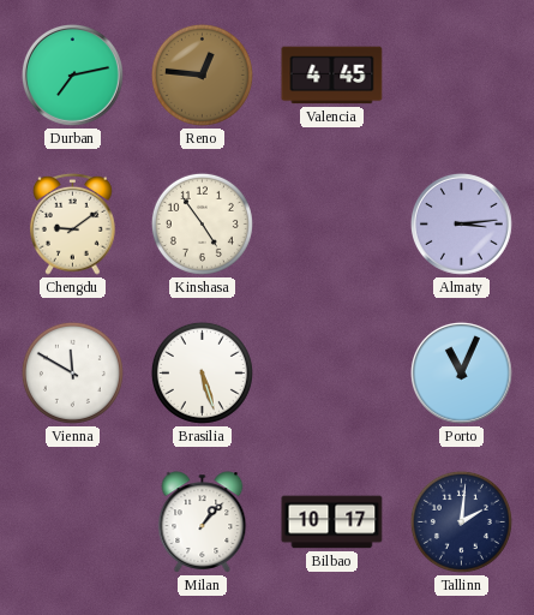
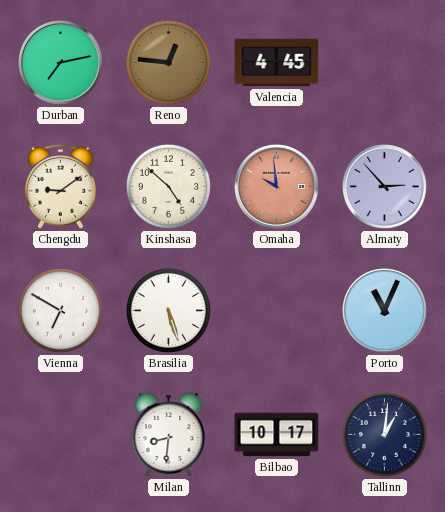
Kinshasa: 4:54 -> 4:52 (168, 186)
Omaha: none -> 9:59 (276, 186)
Almaty: 3:14 -> 2:53 (384, 186)
Vienna: 11:50 -> 6:50 (60, 310)
Milan: 1:07 -> 8:31 (169, 435)
Tallinn: 2:01 -> 1:01 (384, 434)
